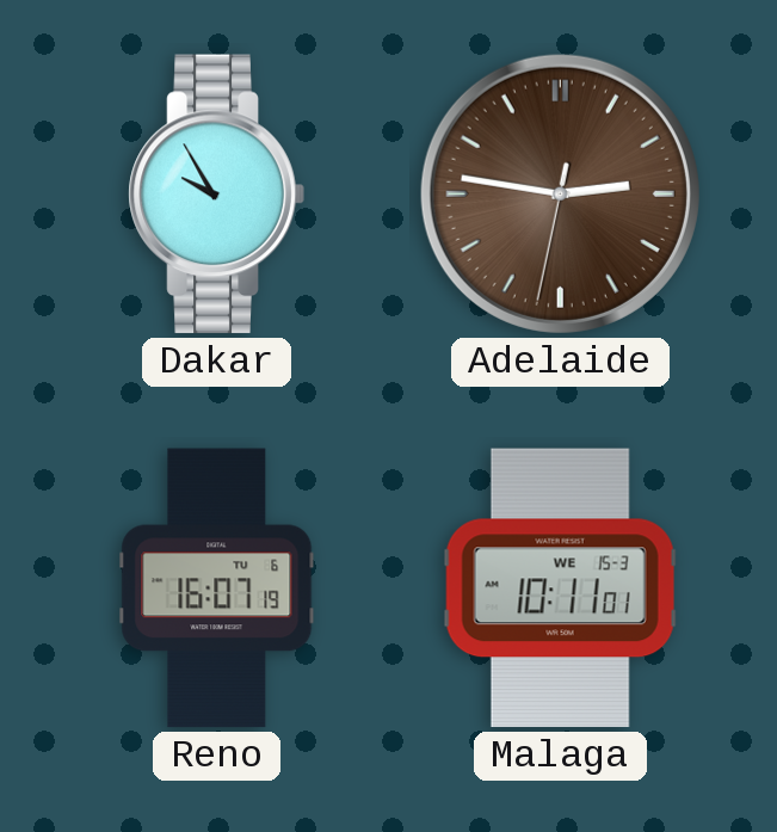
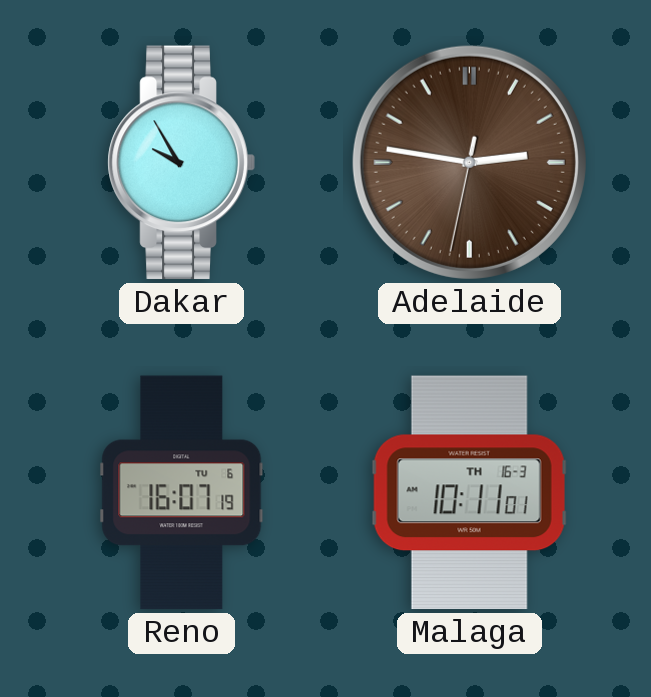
Malaga date: WE 15-3 -> TH 16-3 (469, 493)
